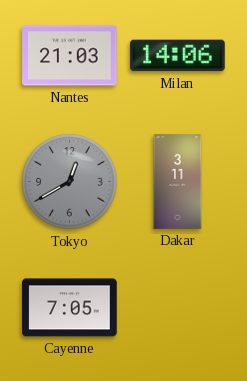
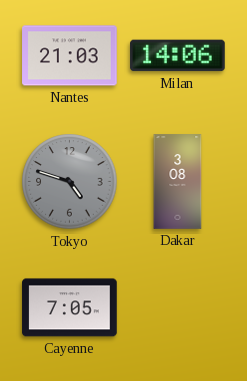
Tokyo: 12:40 -> 4:48 (70, 182)
Dakar: 3:11 -> 3:08 (178, 182)
